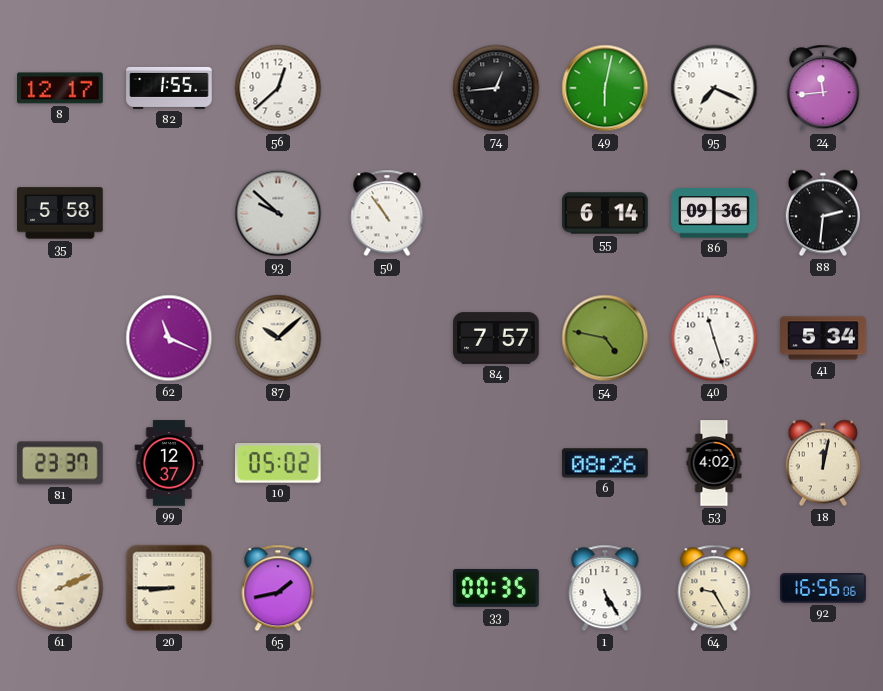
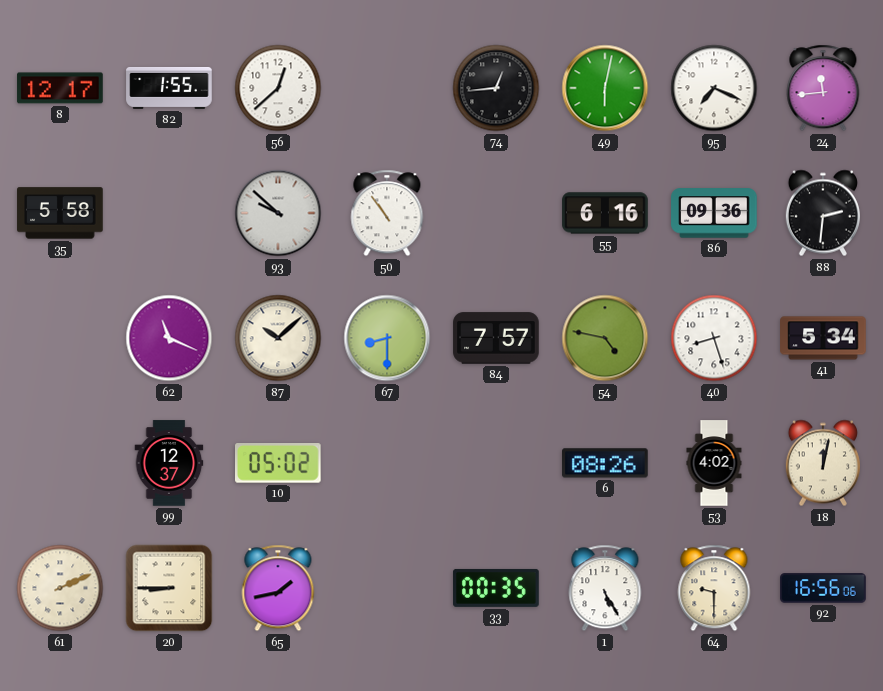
55: 6:14 -> 6:16 (605, 213)
67: none -> 8:30 (387, 338)
40: 11:27 -> 8:27 (714, 338)
81: 23:37 -> none (60, 463)
64: 9:25 -> 9:30 (714, 588)
